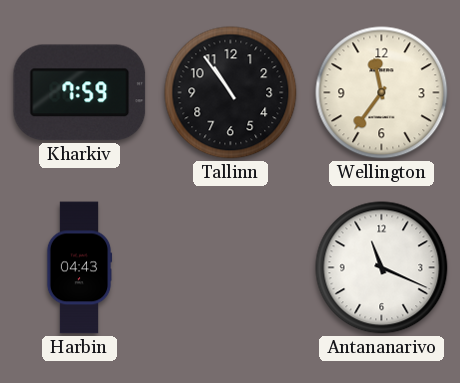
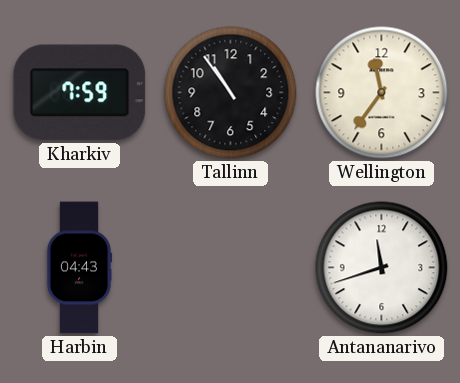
Antananarivo: 11:19 -> 11:42 (382, 268)
